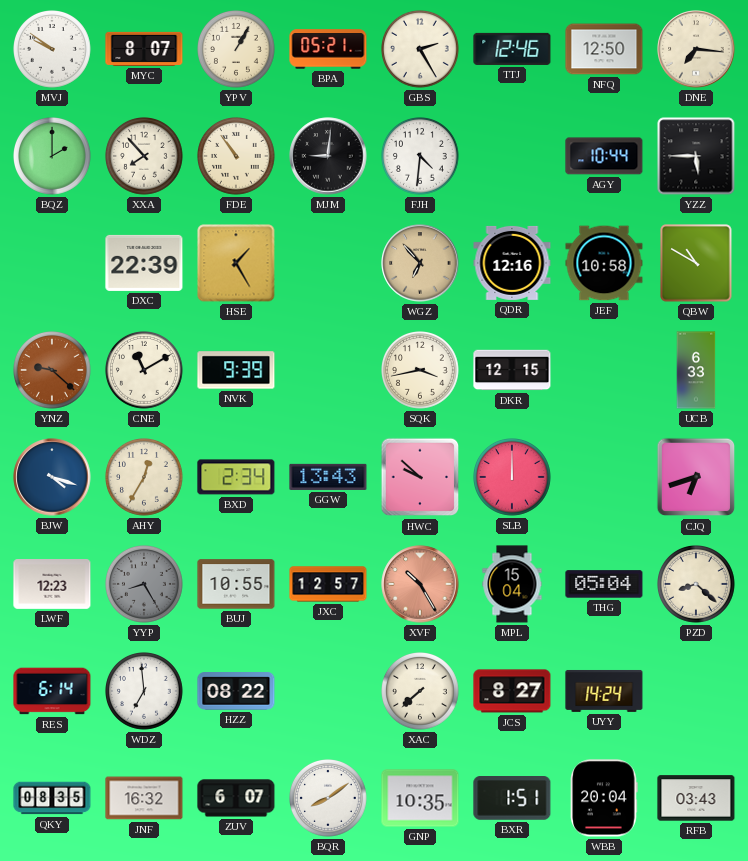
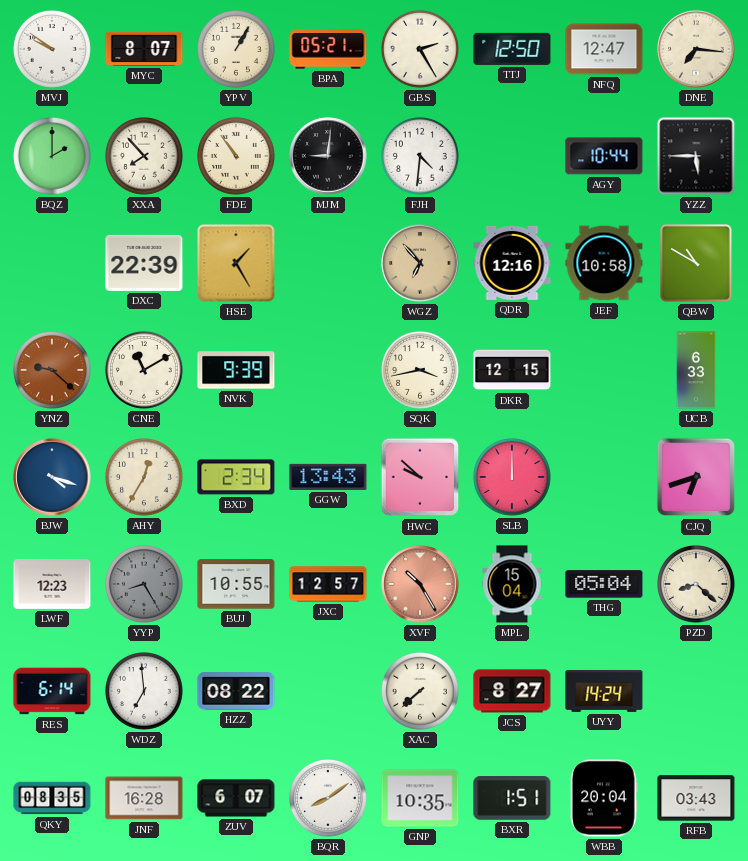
TTJ: 12:46 -> 12:50 (512, 49)
NFQ: 12:50 -> 12:47 (604, 49)
JNF: 16:32 -> 16:28 (144, 798)
